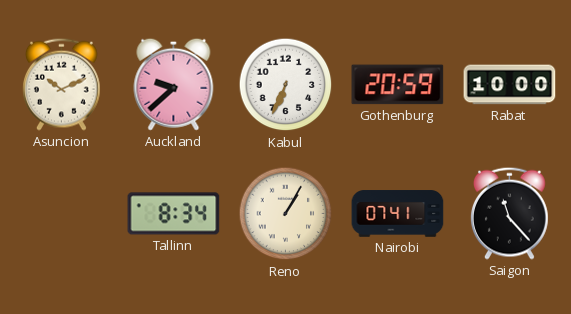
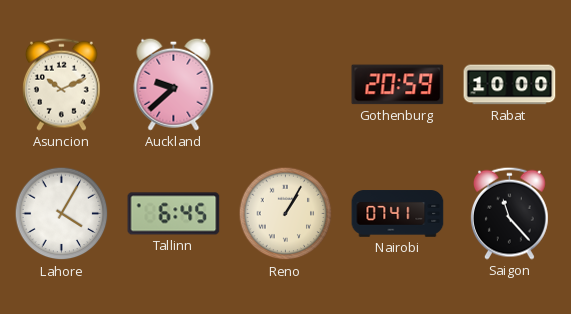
Kabul: 6:34 -> none (286, 85)
Lahore: none -> 4:05 (62, 214)
Tallinn: 8:34 -> 6:45 (174, 214)
